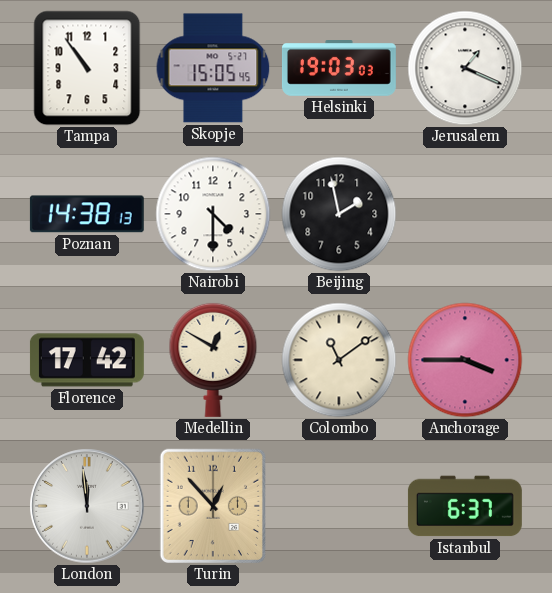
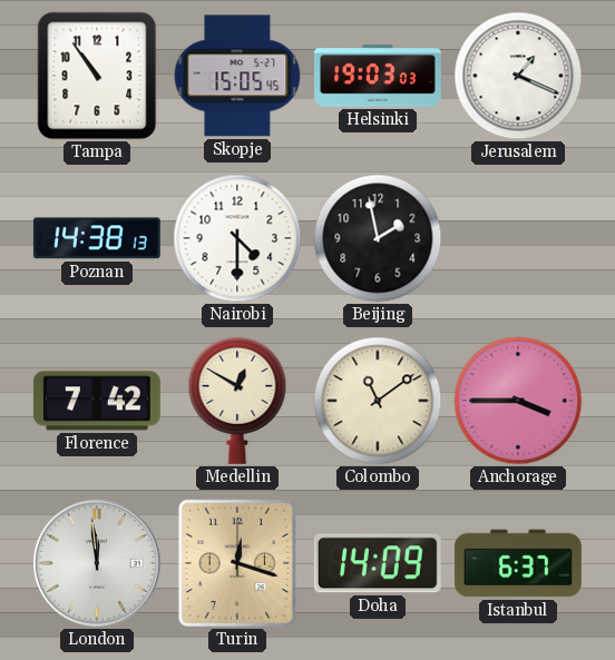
Florence: 17:42 -> 7:42 (97, 401)
Turin: 12:53 -> 12:18 (237, 563)
Doha: none -> 14:09 (378, 563)
